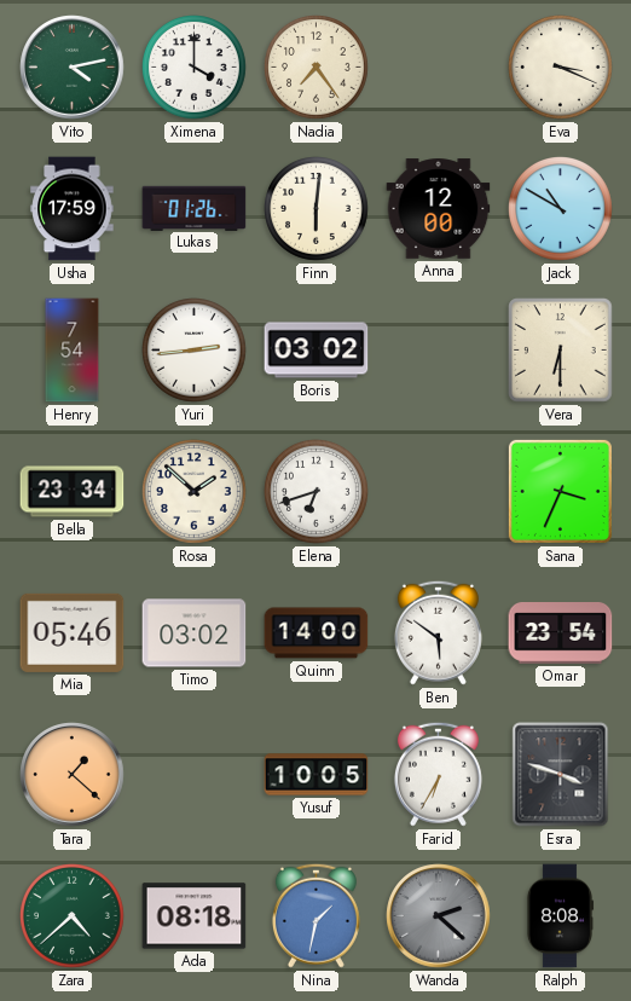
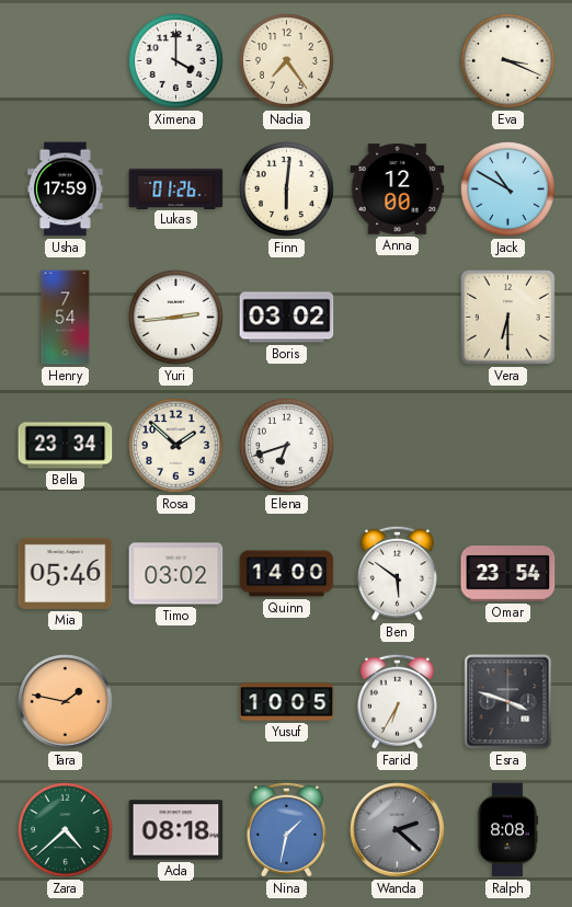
Vito: 4:13 -> none (73, 68)
Sana: 3:34 -> none (560, 491)
Tara: 1:22 -> 1:47 (66, 702)
